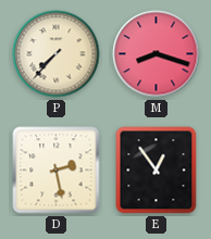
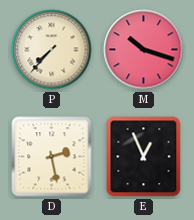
M: 8:18 -> 10:18 (144, 50)
E: 12:54 -> 12:56 (144, 157)
